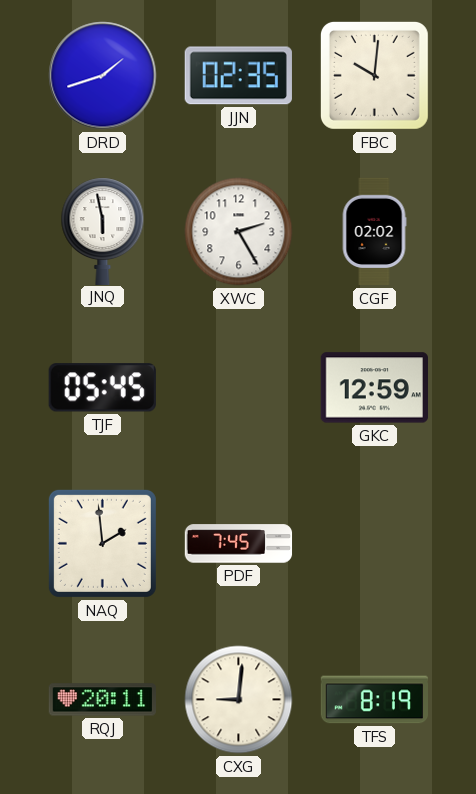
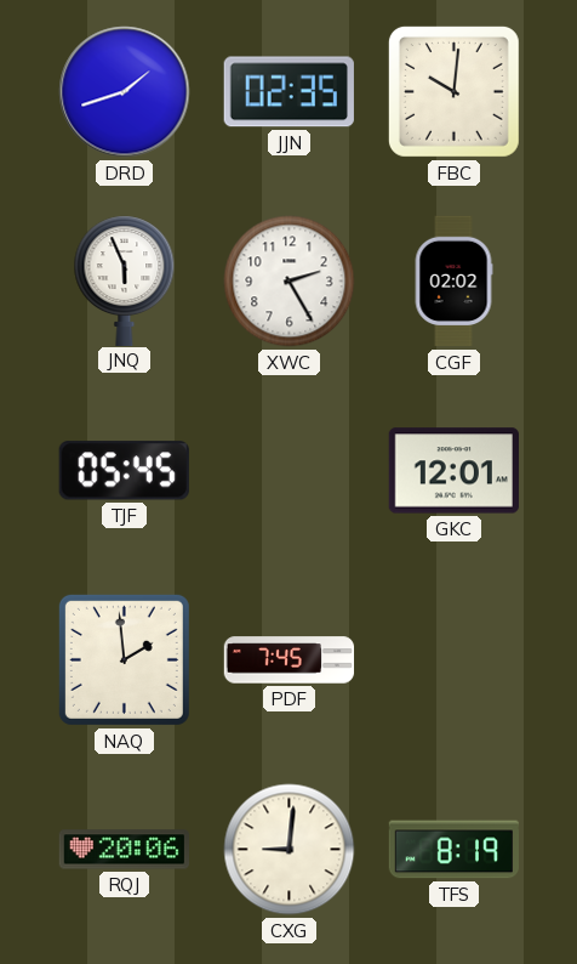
JNQ: 5:58 -> 5:56 (125, 280)
GKC: 12:59 -> 12:01 (453, 471)
RQJ: 20:11 -> 20:06 (124, 850)
